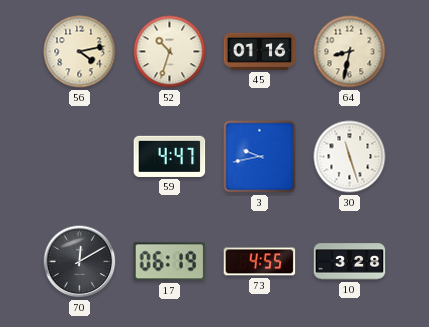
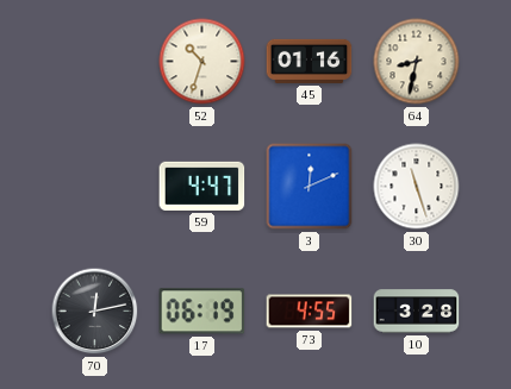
56: 4:13 -> none (80, 52)
3: 9:43 -> 12:11 (310, 187)
70: 12:10 -> 12:13 (95, 312)
